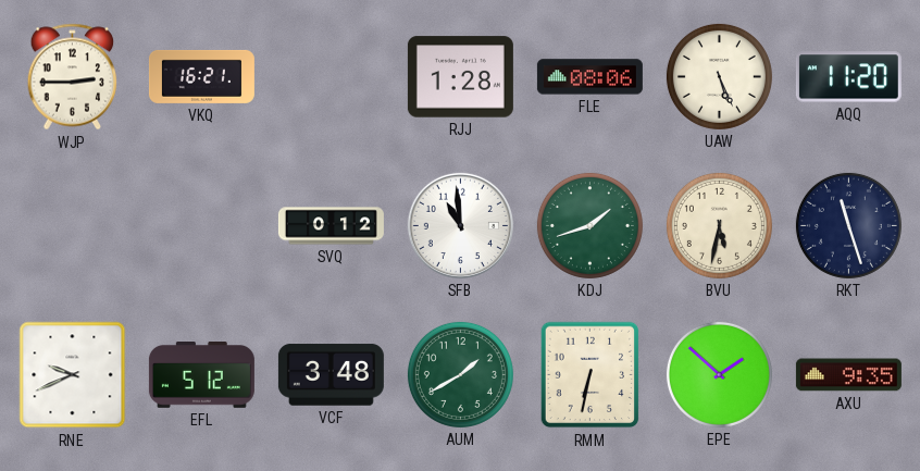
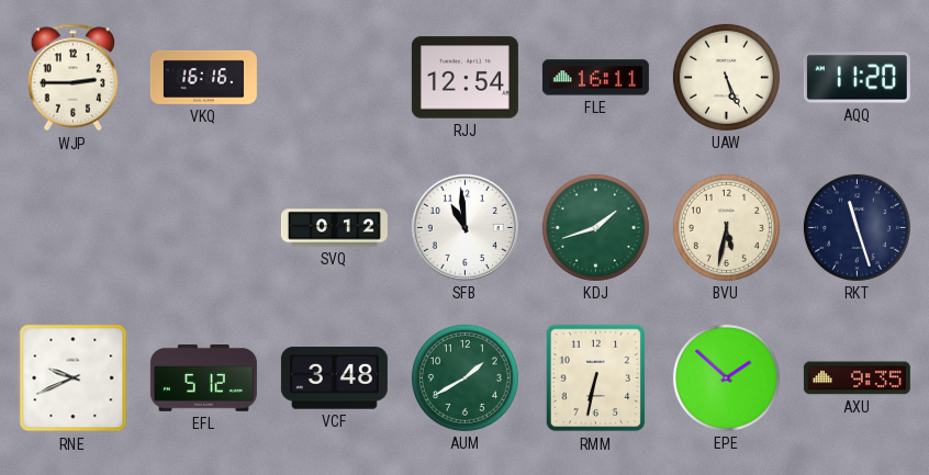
VKQ: 16:21 -> 16:16 (203, 77)
RJJ: 1:28 -> 12:54 (465, 78)
FLE: 08:06 -> 16:11 (595, 78)
